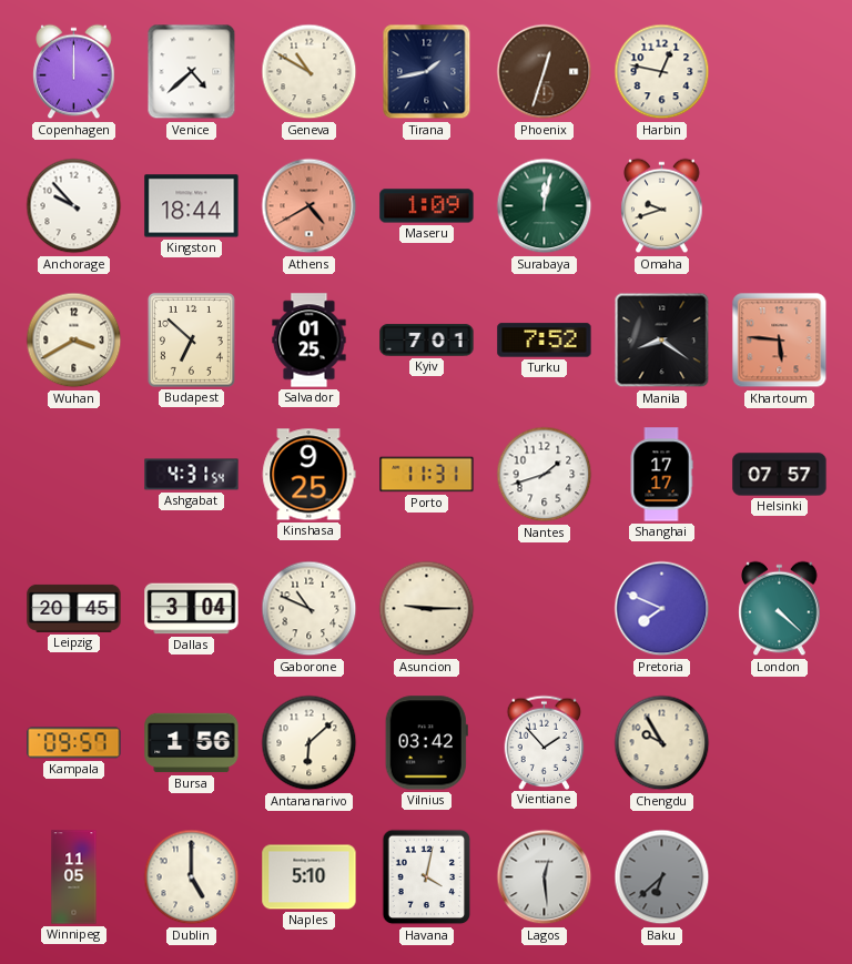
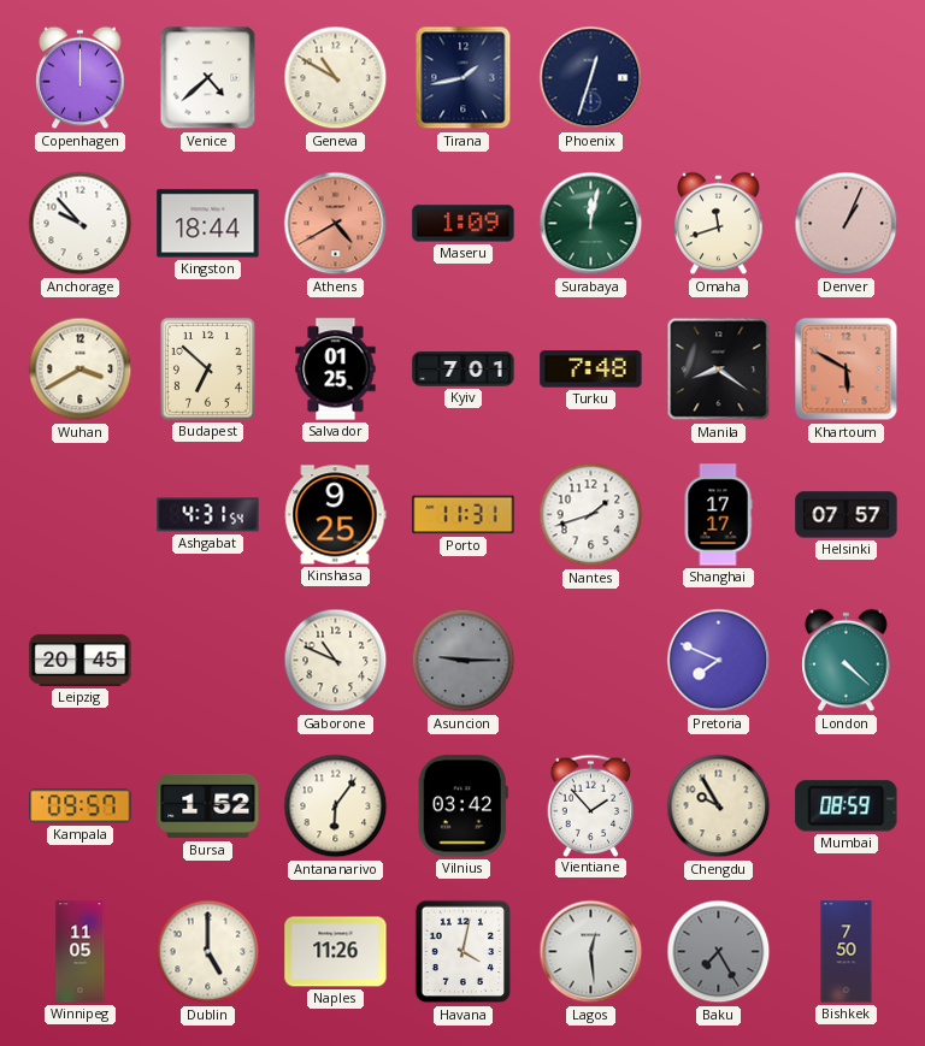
Phoenix dial: brown -> navy (591, 78)
Harbin: 12:47 -> none (662, 72)
Omaha: 9:42 -> 11:42 (719, 224)
Denver: none -> 1:04 (847, 224)
Turku: 7:52 -> 7:48 (591, 370)
Khartoum: 5:46 -> 5:50 (847, 370)
Dallas: 3:04 -> none (192, 609)
Asuncion dial: cream -> grey (464, 661)
Bursa: 1:56 -> 1:52 (208, 806)
Antananarivo: 6:08 -> 6:06 (336, 806)
Mumbai: none -> 08:59 (847, 806)
Naples: 5:10 -> 11:26 (336, 952)
Baku: 6:38 -> 7:25 (719, 952)
Bishkek: none -> 7:50 (847, 952)
